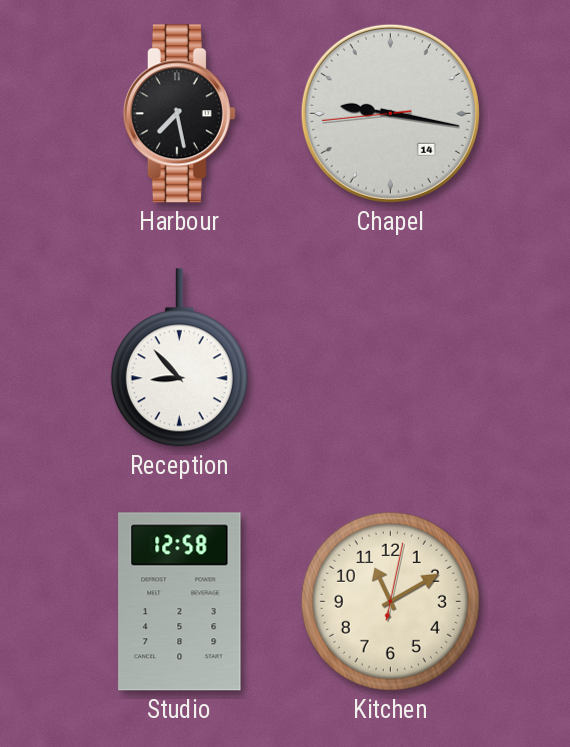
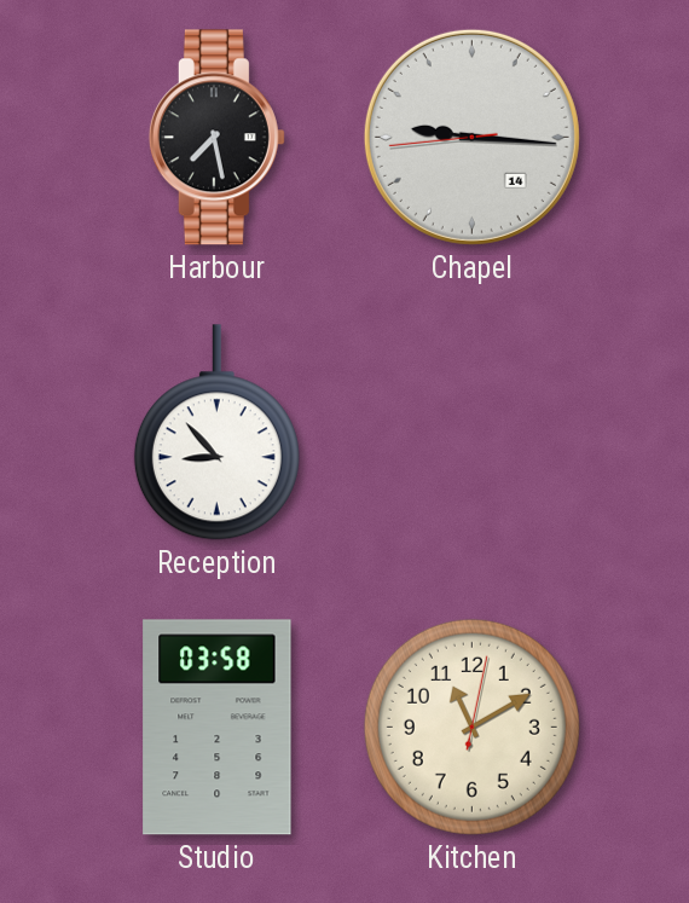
Chapel: 9:16 -> 9:15 (471, 137)
Studio: 12:58 -> 03:58 (218, 728)
